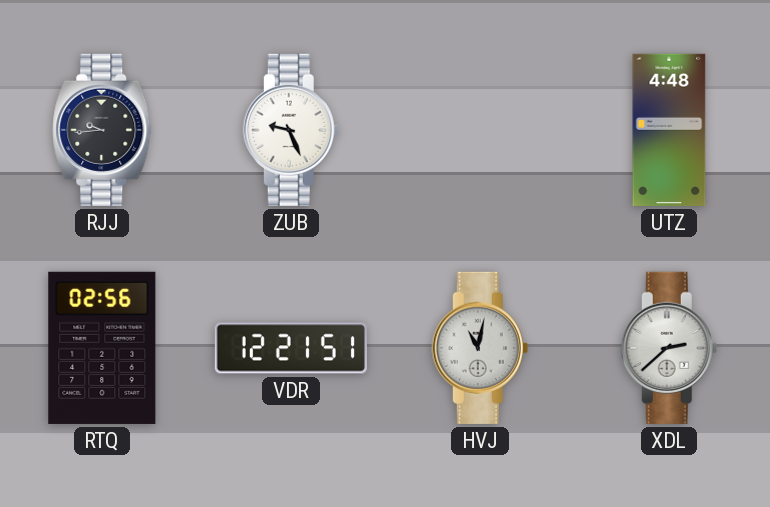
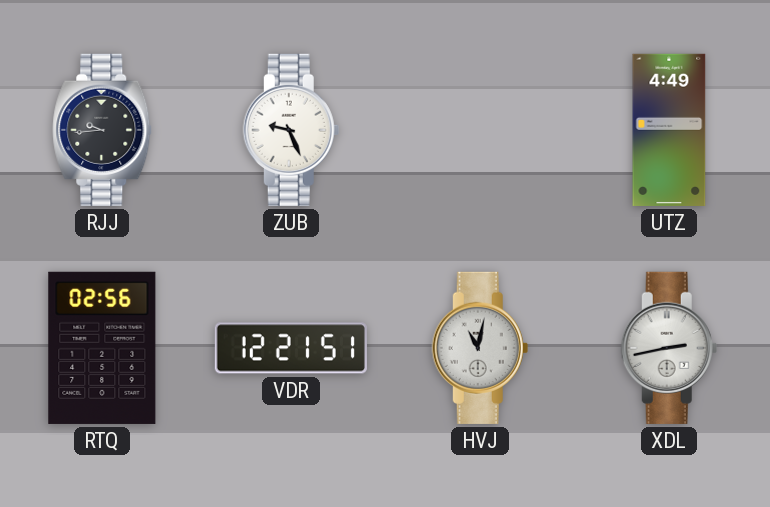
UTZ: 4:48 -> 4:49 (669, 130)
XDL: 2:38 -> 2:43 (669, 348)
